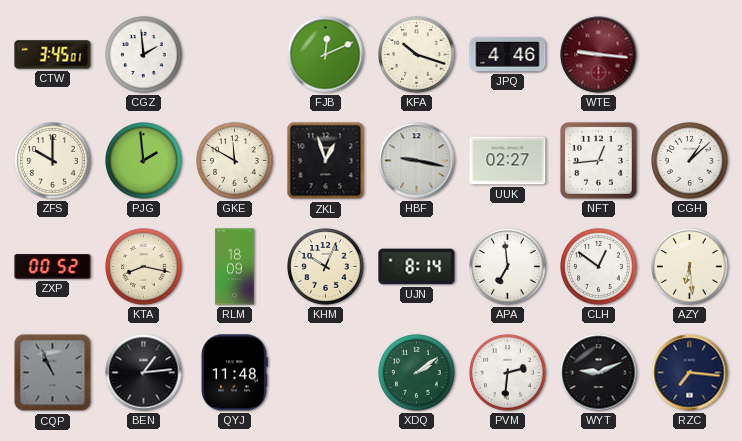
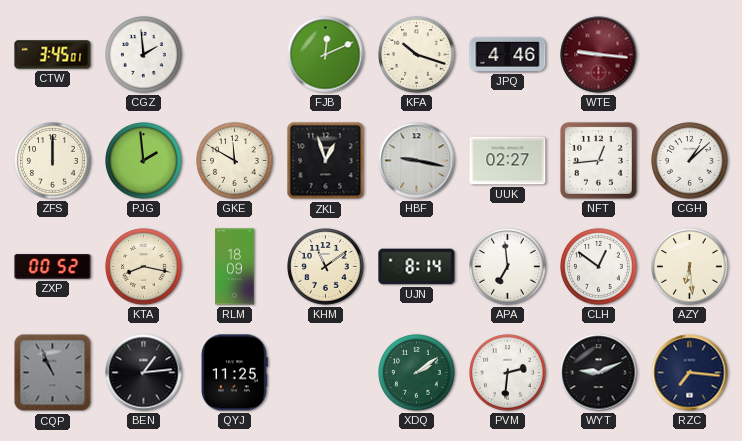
ZFS: 10:00 -> 12:00 (53, 161)
KHM: 10:04 -> 11:09 (326, 267)
QYJ: 11:48 -> 11:25 (235, 373)
